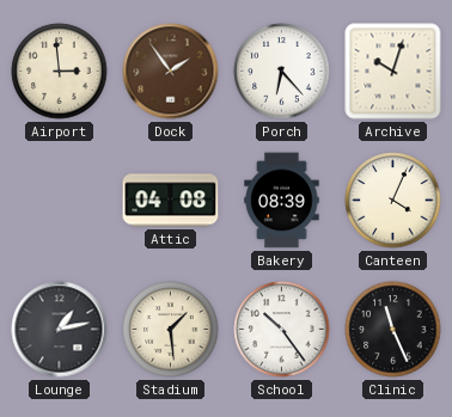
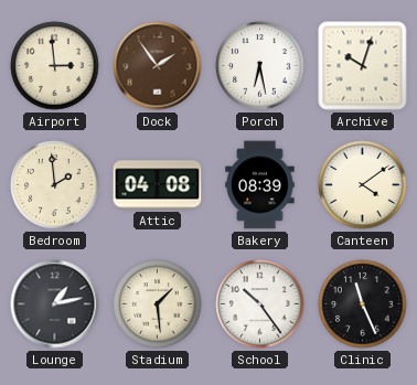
Porch: 6:23 -> 6:28 (260, 66)
Bedroom: none -> 1:59 (55, 185)
Canteen: 4:04 -> 4:09 (363, 185)
